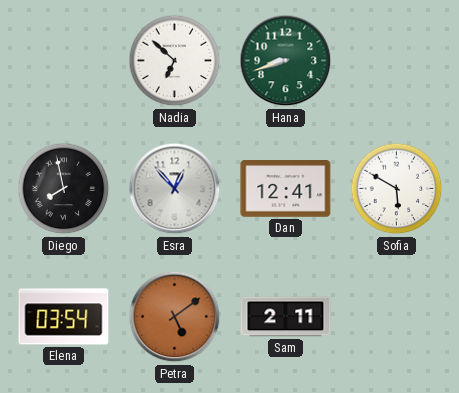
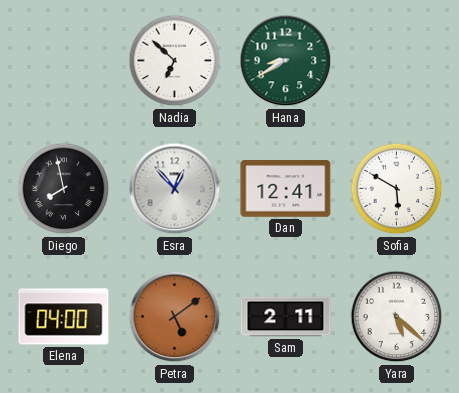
Hana: 8:42 -> 8:40 (286, 61)
Elena: 03:54 -> 04:00 (64, 317)
Yara: none -> 5:22 (397, 317)
